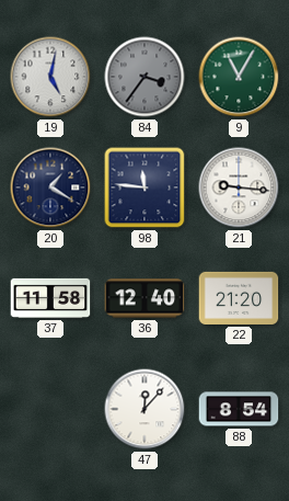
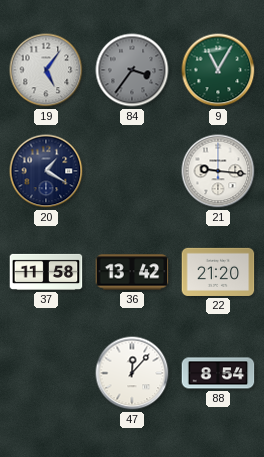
19: 5:02 -> 5:06 (46, 70)
98: 11:46 -> none (144, 187)
36: 12:40 -> 13:42 (132, 272)
